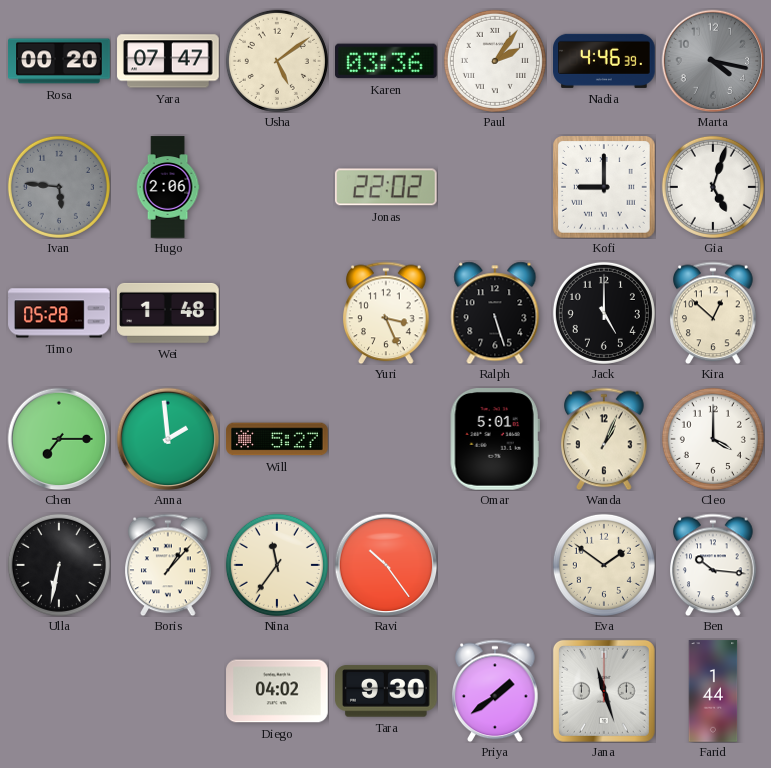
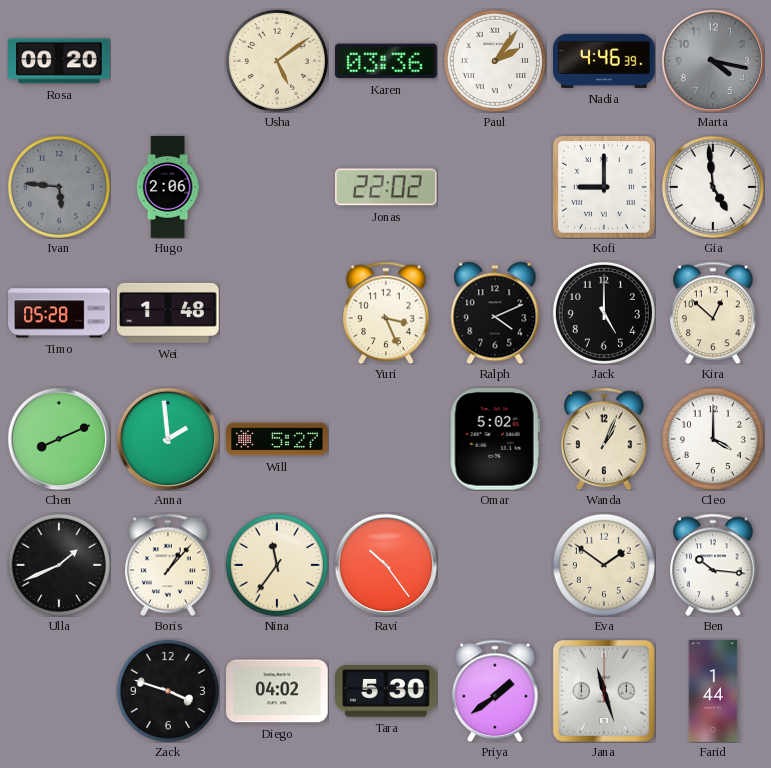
Yara: 07:47 -> none (168, 61)
Gia: 5:03 -> 4:59 (713, 187)
Ralph: 5:27 -> 4:11 (495, 313)
Chen: 7:15 -> 8:11 (59, 439)
Omar: 5:01 -> 5:02 (495, 440)
Ulla: 6:32 -> 1:41 (59, 565)
Zack: none -> 3:48 (168, 691)
Tara: 9:30 -> 5:30 (387, 691)
